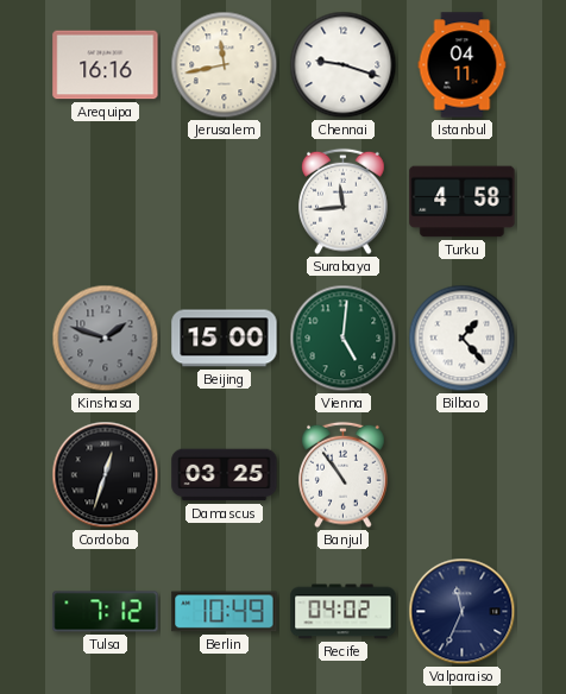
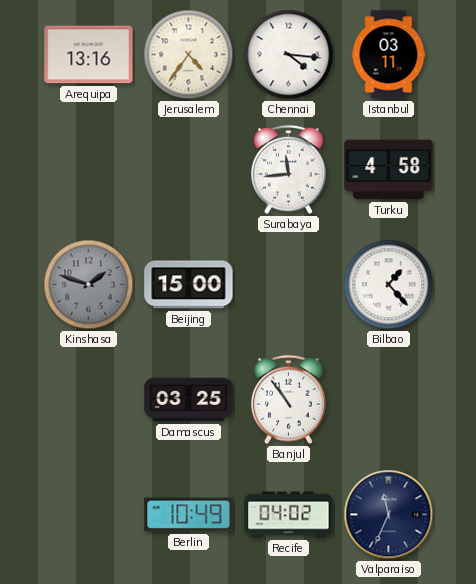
Arequipa: 16:16 -> 13:16 (89, 55)
Jerusalem: 11:43 -> 4:36 (189, 55)
Chennai: 9:18 -> 4:16 (289, 55)
Istanbul: 04:11 -> 03:11 (389, 55)
Vienna: 5:01 -> none (344, 339)
Cordoba: 12:33 -> none (106, 475)
Tulsa: 7:12 -> none (106, 612)
